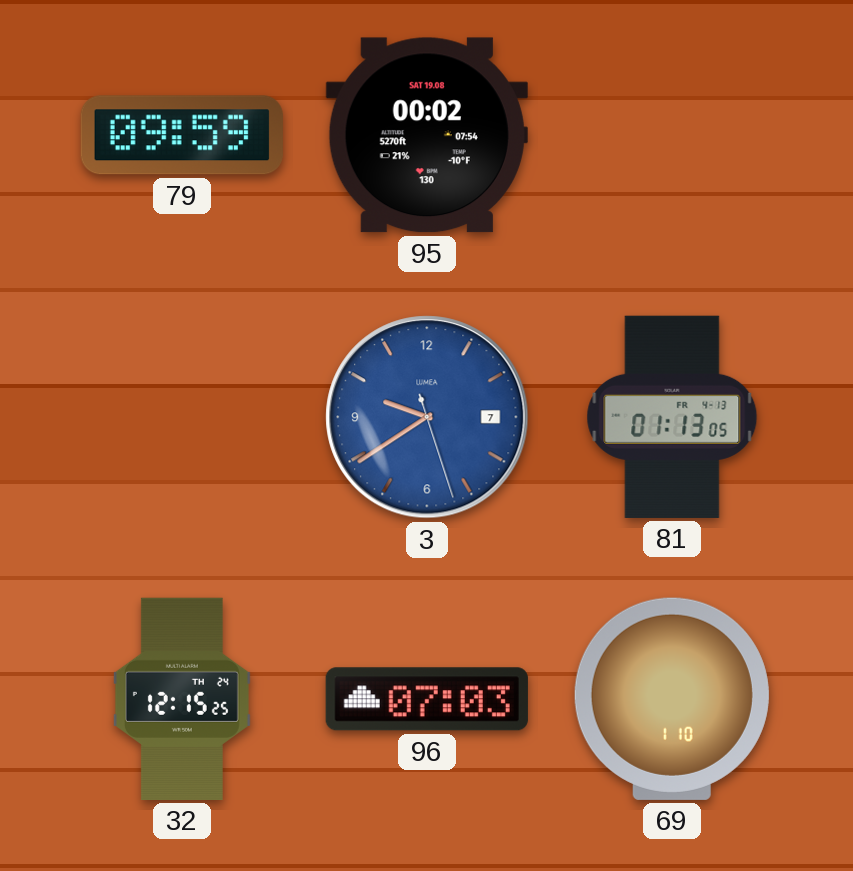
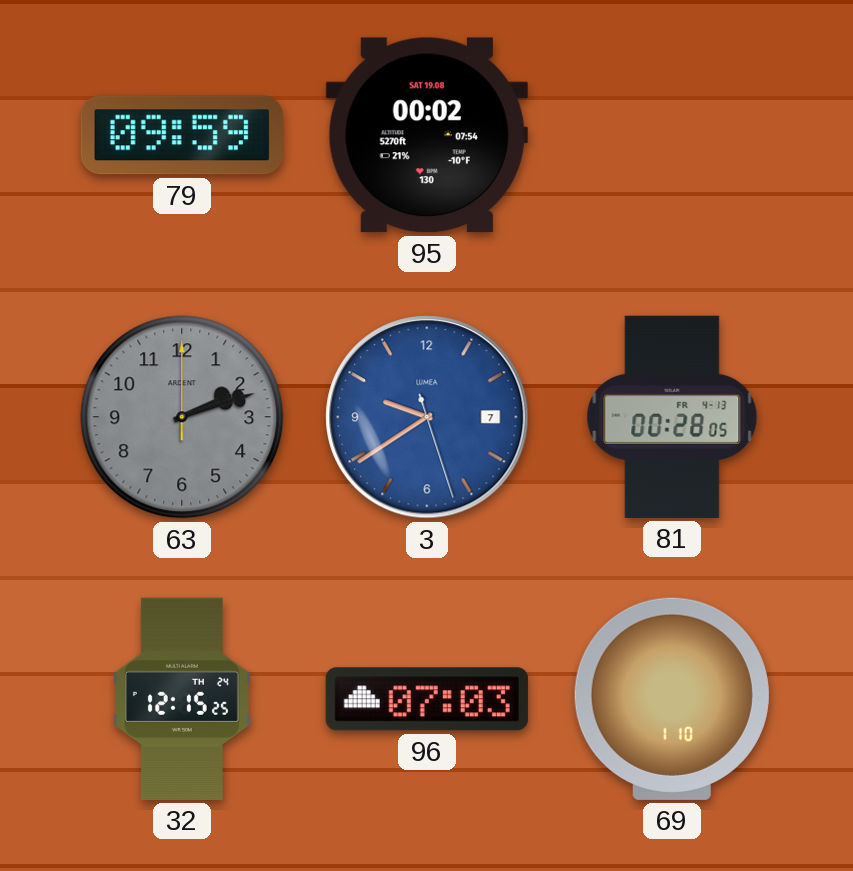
63: none -> 2:12 (182, 417)
81: 01:13 -> 00:28 (672, 417)
